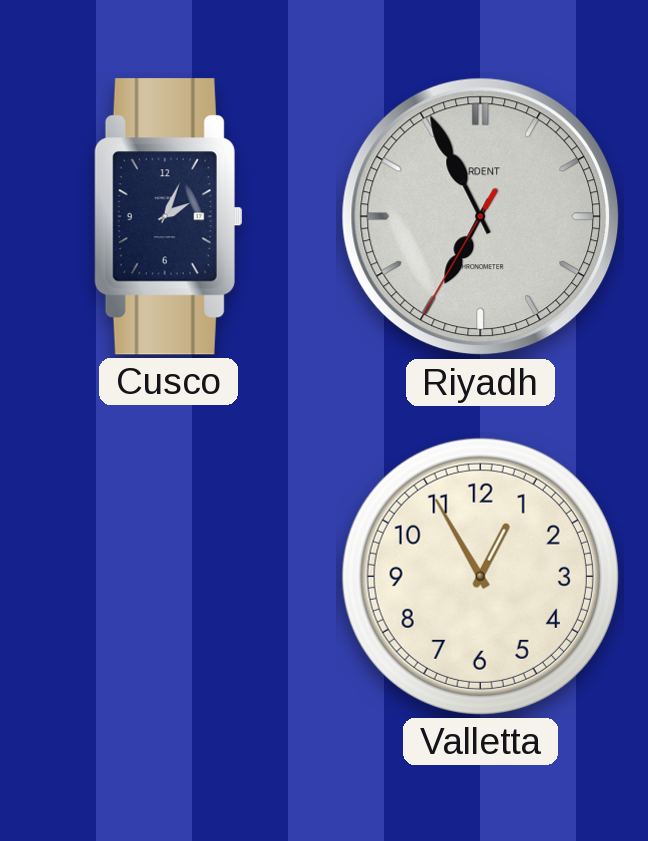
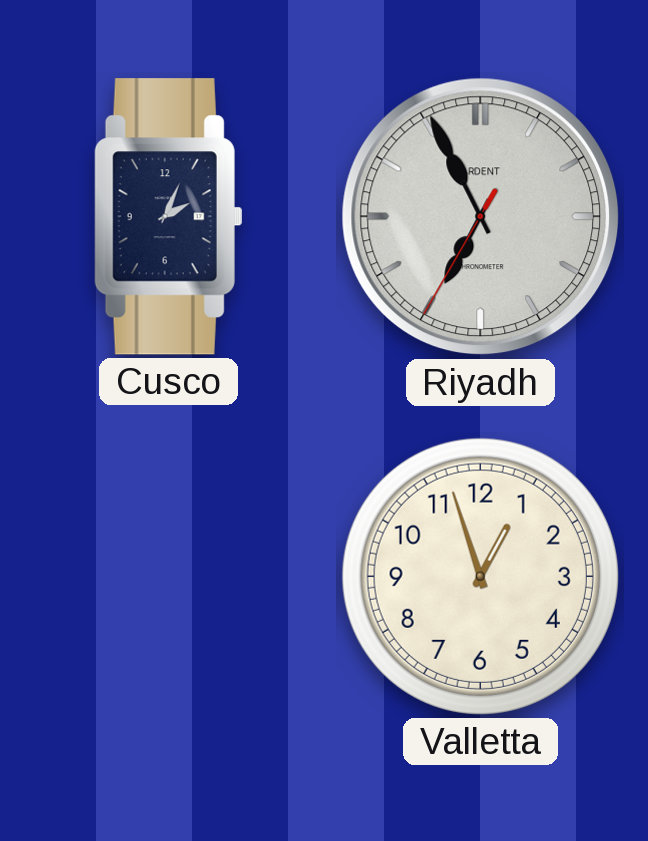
Valletta: 12:55 -> 12:57 (480, 576)
